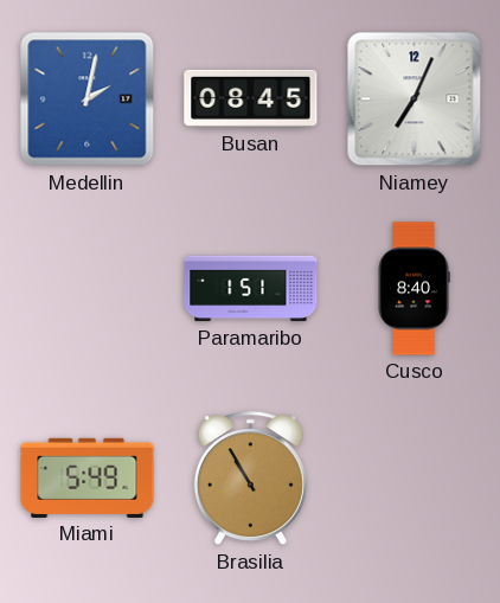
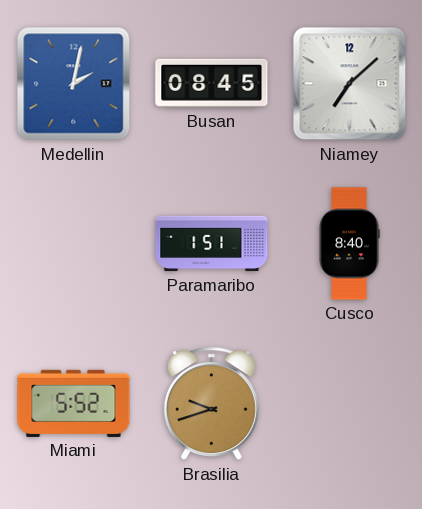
Niamey: 7:04 -> 7:08 (350, 84)
Miami: 5:49 -> 5:52 (74, 403)
Brasilia: 10:55 -> 9:42 (211, 404)
